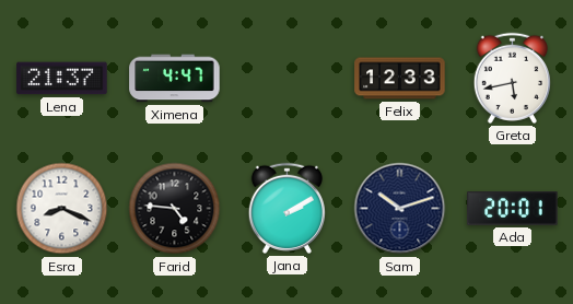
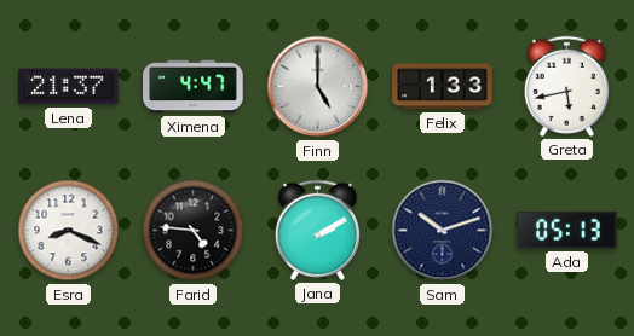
Finn: none -> 5:00 (318, 87)
Felix: 12:33 -> 1:33 (443, 87)
Ada: 20:01 -> 05:13 (567, 231)
